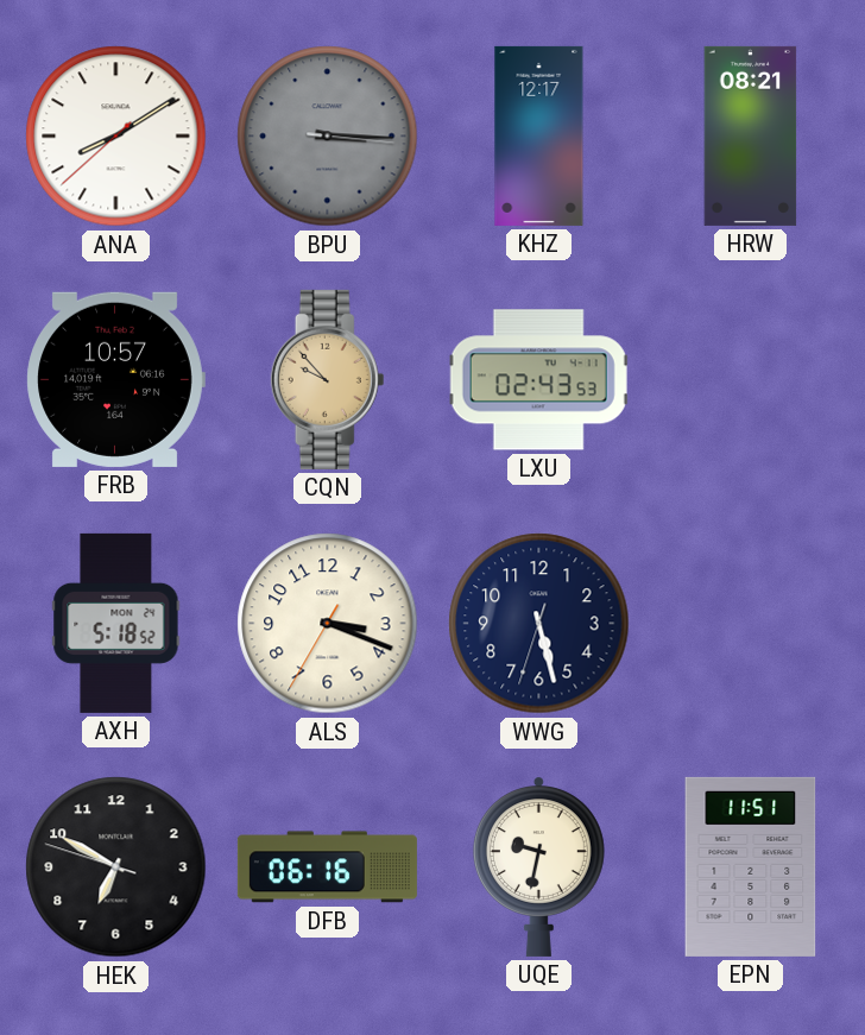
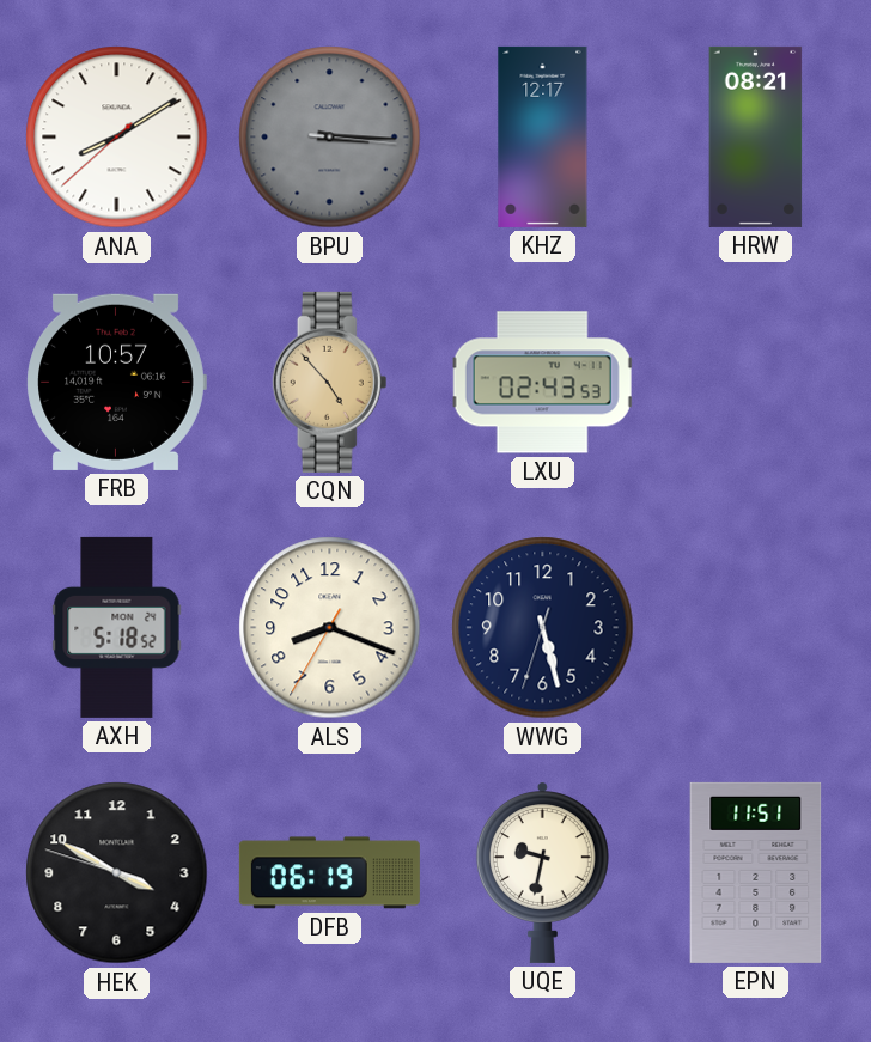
CQN: 9:53 -> 4:53 (330, 382)
ALS: 3:18 -> 8:18 (330, 628)
HEK: 6:49 -> 3:49 (117, 873)
DFB: 06:16 -> 06:19 (329, 873)
